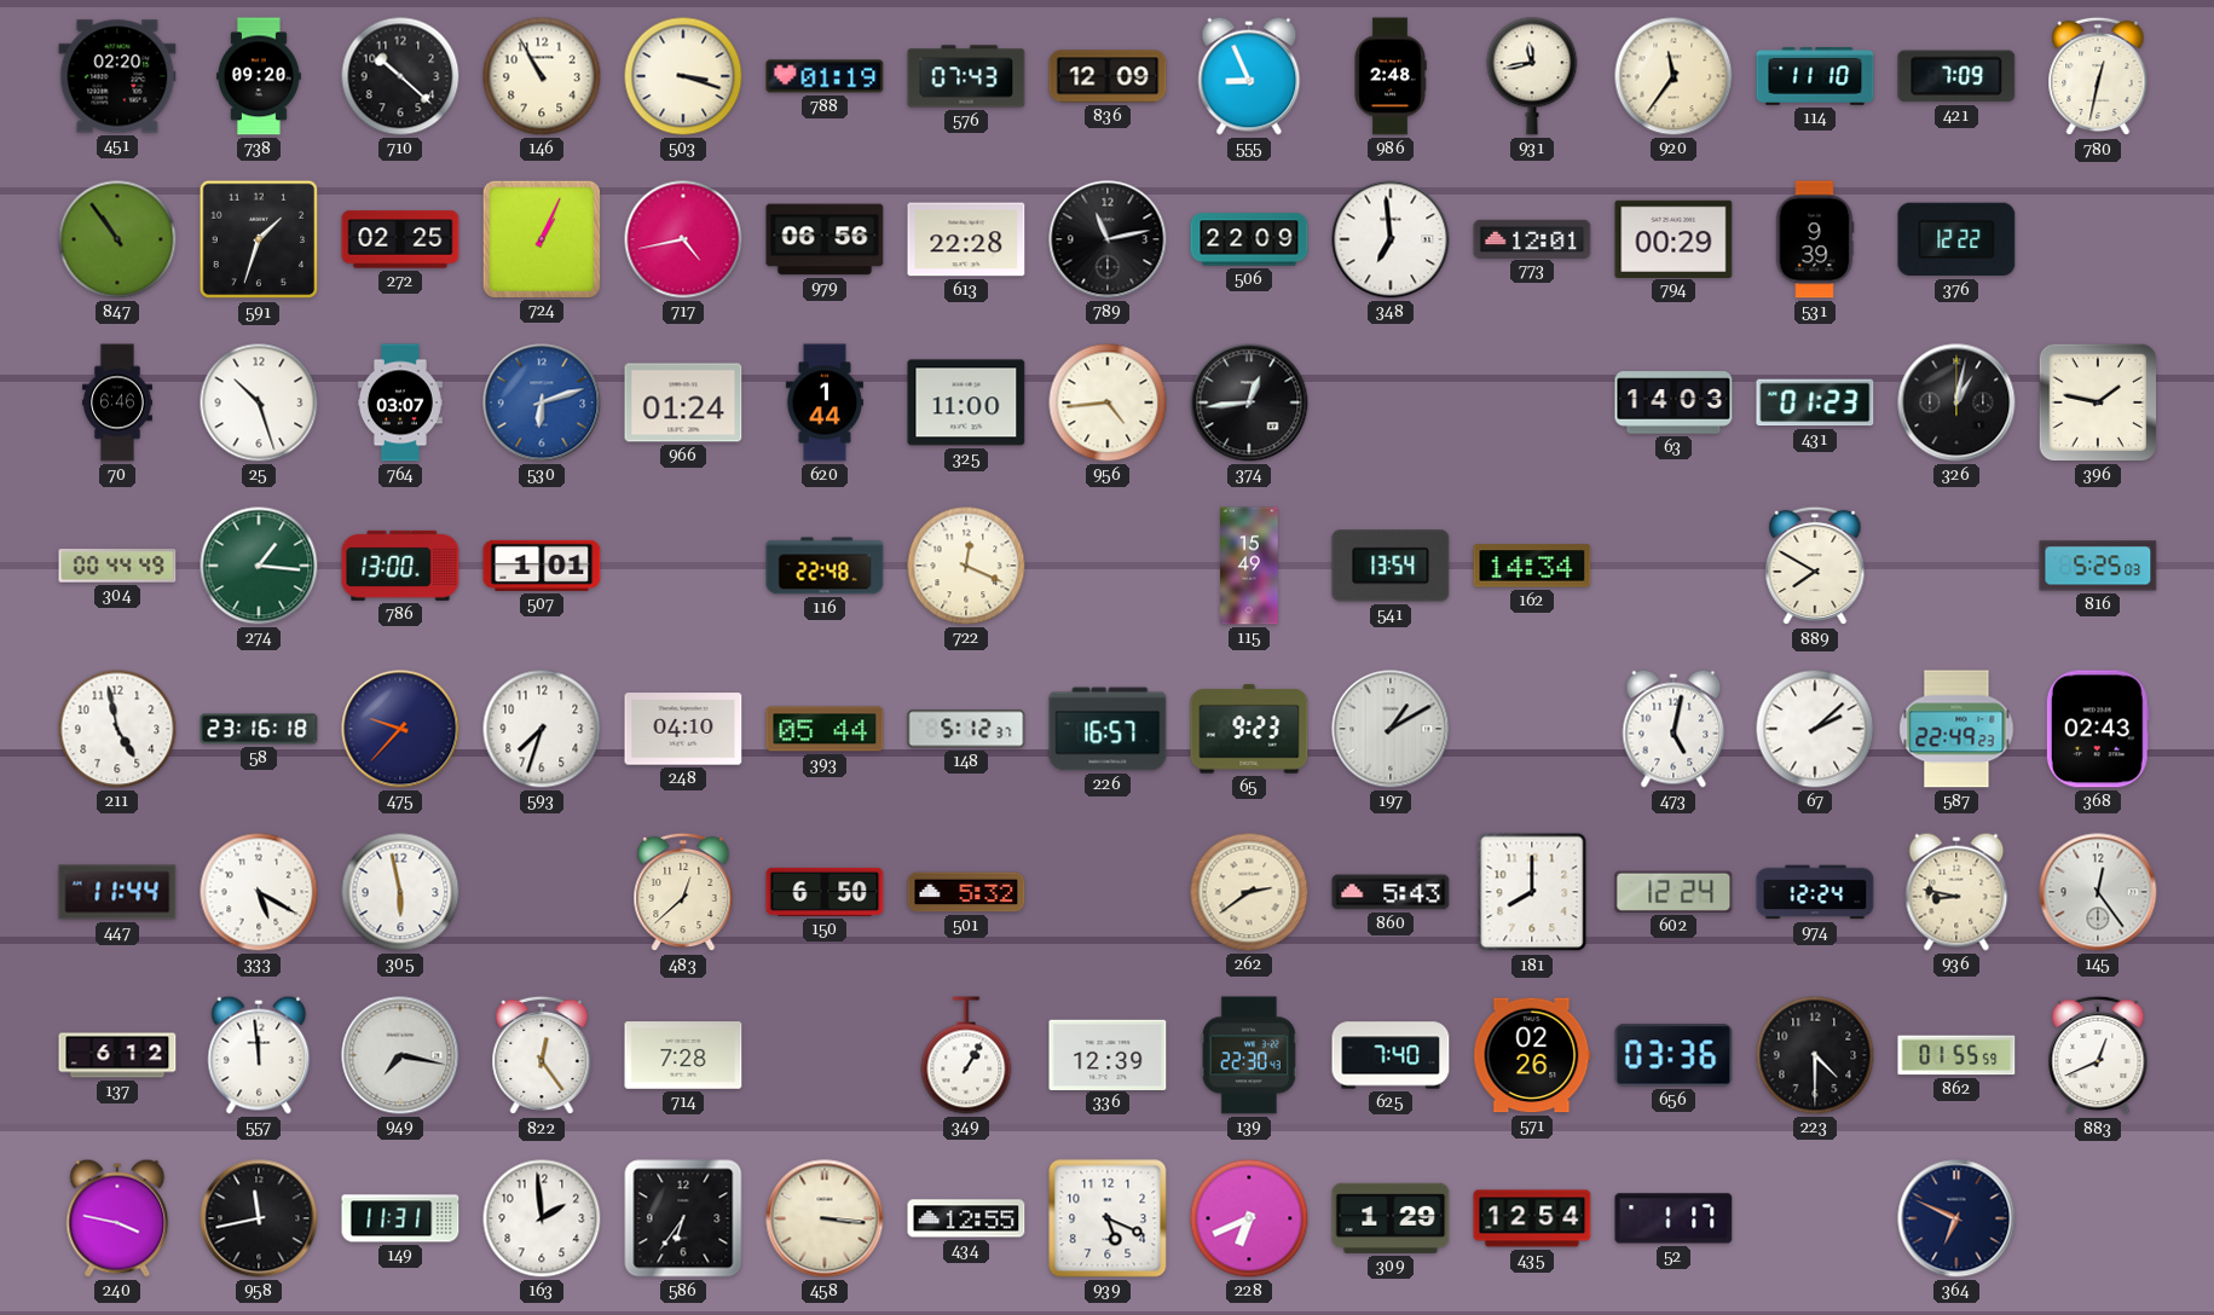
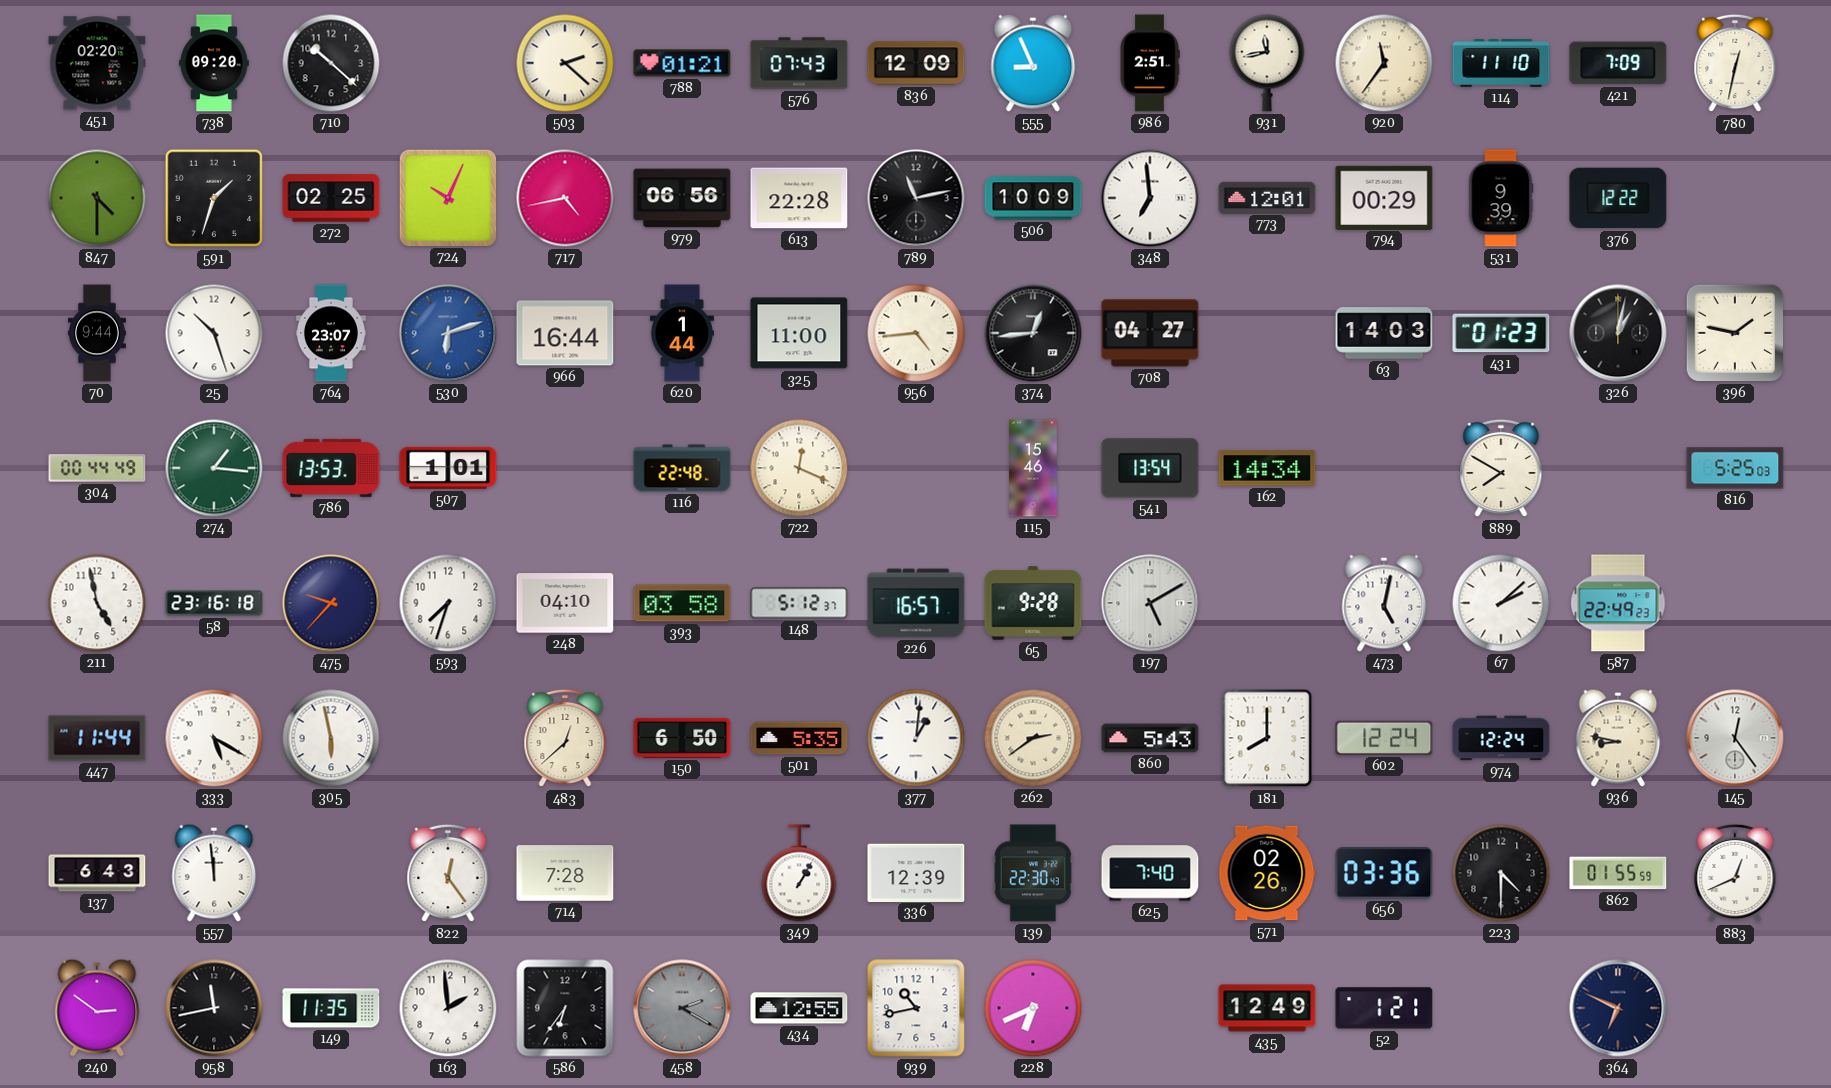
146: 10:55 -> none (542, 76)
503: 3:18 -> 2:22 (565, 63)
788: 01:19 -> 01:21 (682, 63)
986: 2:48 -> 2:51 (1150, 63)
847: 10:54 -> 4:30 (97, 198)
724: 1:04 -> 10:04 (447, 197)
506: 22:09 -> 10:09 (1033, 198)
70: 6:46 -> 9:44 (97, 333)
764: 03:07 -> 23:07 (331, 333)
966: 01:24 -> 16:44 (565, 333)
708: none -> 04:27 (1150, 333)
786: 13:00 -> 13:53 (331, 468)
115: 15:49 -> 15:46 (1033, 468)
393: 05:44 -> 03:58 (682, 603)
65: 9:23 -> 9:28 (1033, 603)
197: 1:10 -> 5:10 (1150, 603)
368: 02:43 -> none (2098, 729)
501: 5:32 -> 5:35 (799, 738)
377: none -> 1:01 (916, 738)
137: 6:12 -> 6:43 (97, 873)
949: 7:17 -> none (400, 1055)
240: 3:47 -> 2:51 (97, 1008)
149: 11:31 -> 11:35 (331, 1008)
458: 3:16 -> 2:20 (682, 1008)
458 dial: cream -> grey (682, 1008)
939: 5:19 -> 10:43 (916, 1008)
309: 1:29 -> none (1391, 1218)
435: 12:54 -> 12:49 (1267, 1008)
52: 1:17 -> 1:21 (1384, 1008)
